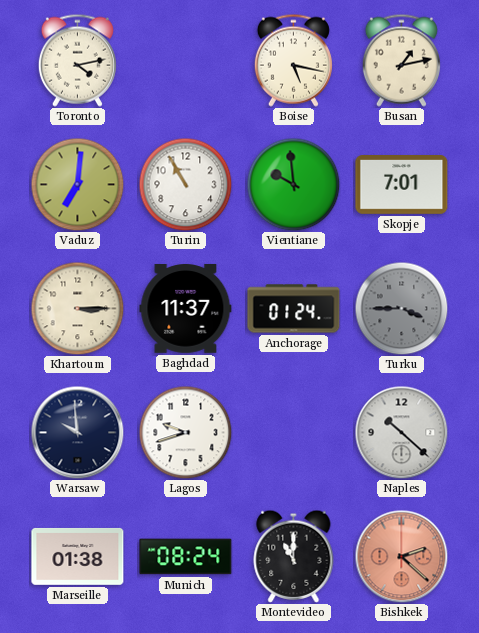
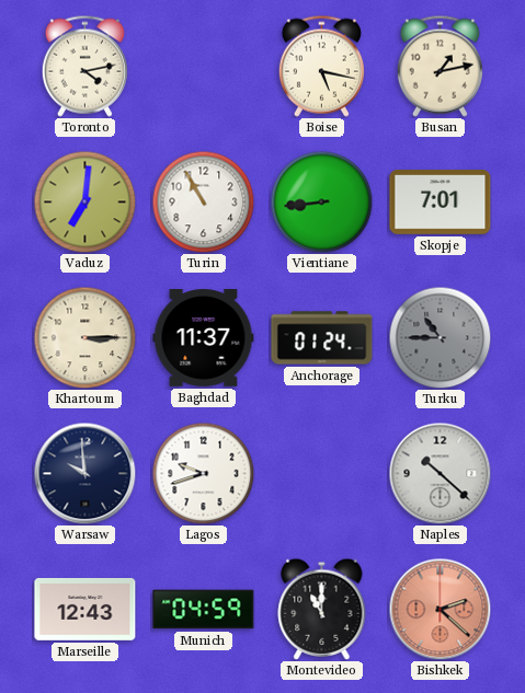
Vientiane: 9:59 -> 8:44 (321, 201)
Turku: 3:45 -> 10:45 (440, 337)
Marseille: 01:38 -> 12:43 (85, 609)
Munich: 08:24 -> 04:59 (204, 610)
